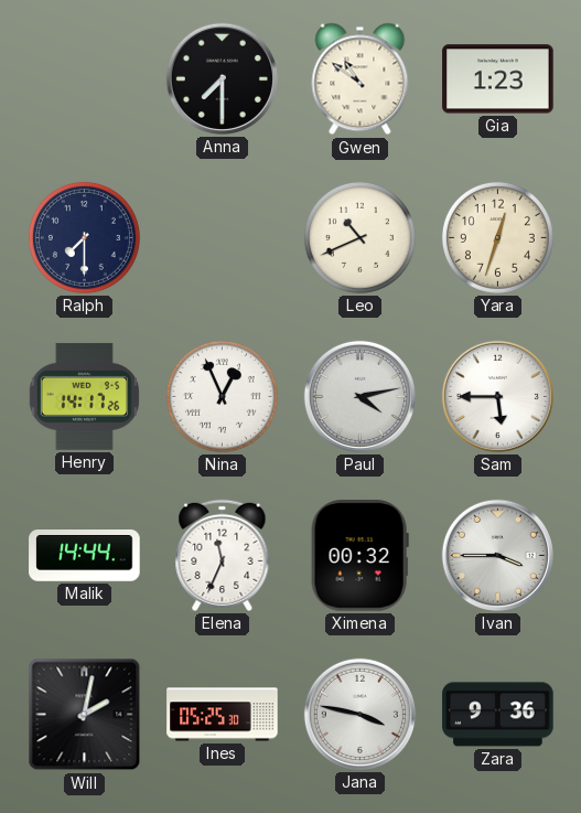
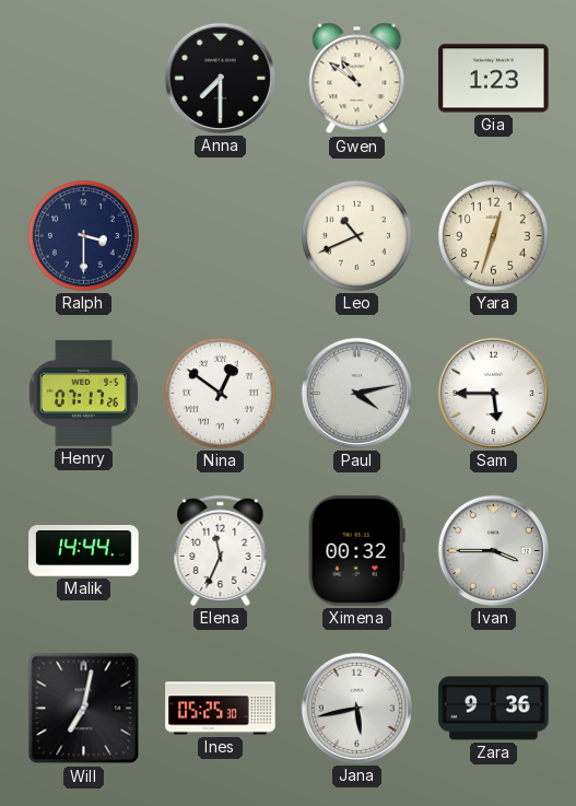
Ralph: 7:30 -> 3:30 (83, 235)
Henry: 14:17 -> 07:17 (83, 393)
Nina: 12:56 -> 12:51 (220, 393)
Will: 2:02 -> 7:02 (84, 709)
Jana: 3:47 -> 5:43 (356, 708)
